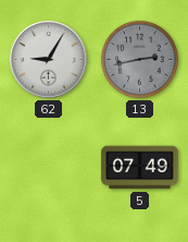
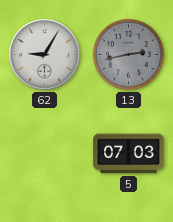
5: 07:49 -> 07:03 (129, 154)
